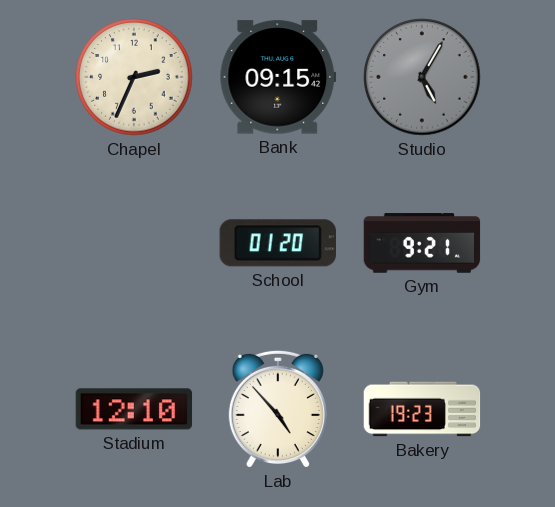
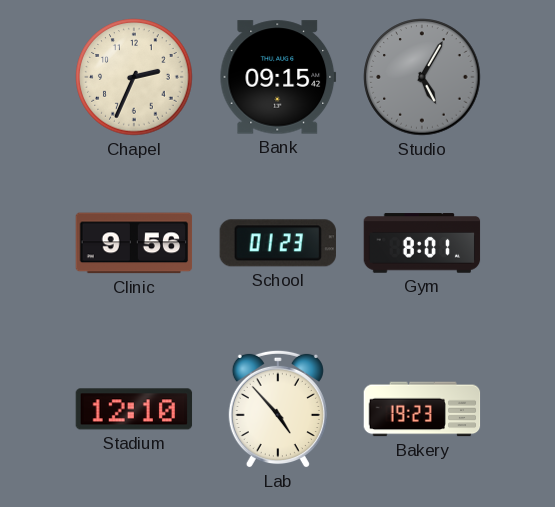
Clinic: none -> 9:56 (134, 243)
School: 01:20 -> 01:23 (277, 243)
Gym: 9:21 -> 8:01 (422, 243)
